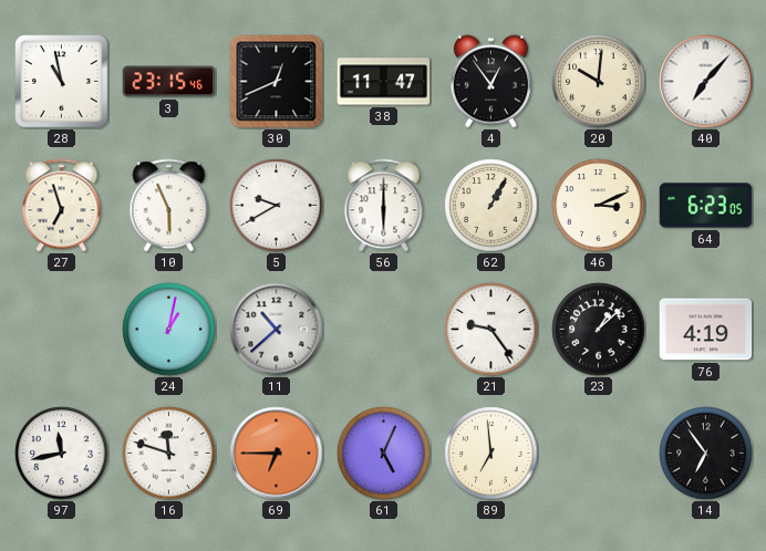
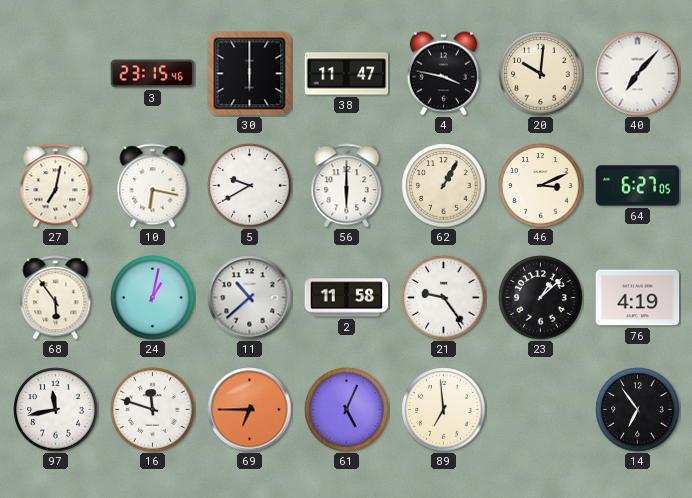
28: 10:58 -> none (62, 82)
30: 12:41 -> 6:00 (250, 74)
4: 12:54 -> 3:47 (443, 74)
27: 6:57 -> 7:02 (56, 186)
10: 5:56 -> 6:17 (153, 186)
64: 6:23 -> 6:27 (638, 186)
68: none -> 5:54 (56, 298)
2: none -> 11:58 (347, 298)
